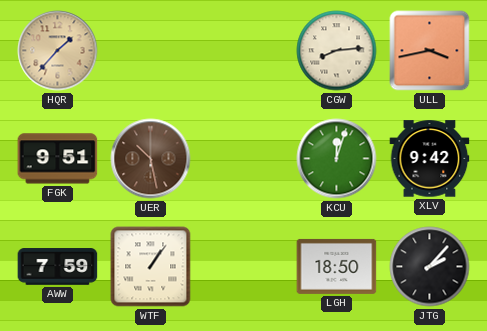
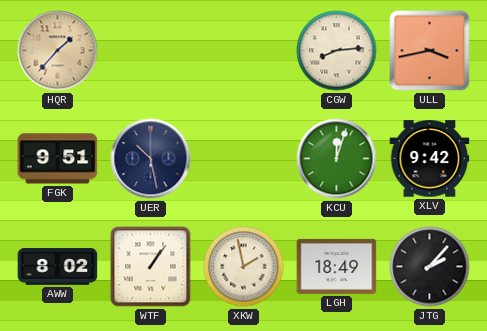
UER dial: brown -> navy (151, 159)
AWW: 7:59 -> 8:02 (58, 267)
XKW: none -> 1:58 (244, 267)
LGH: 18:50 -> 18:49 (337, 266)
